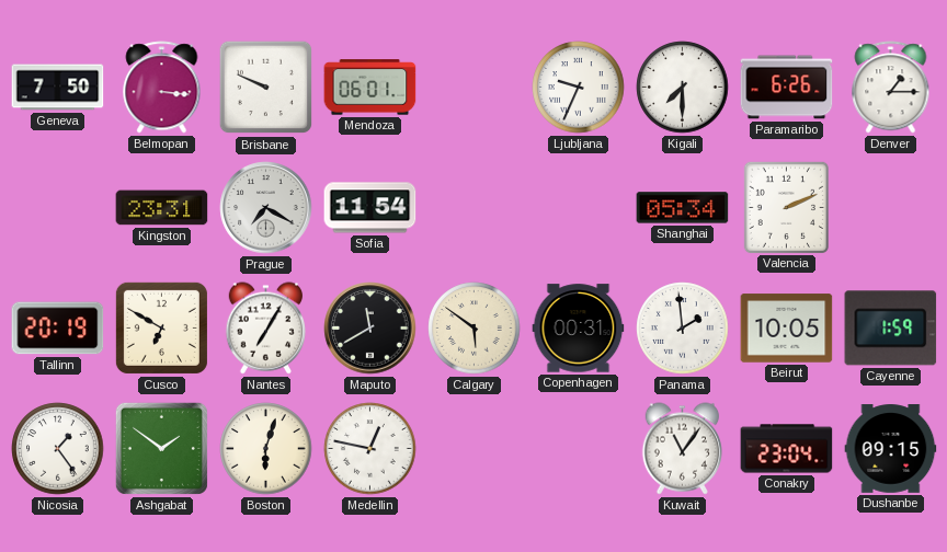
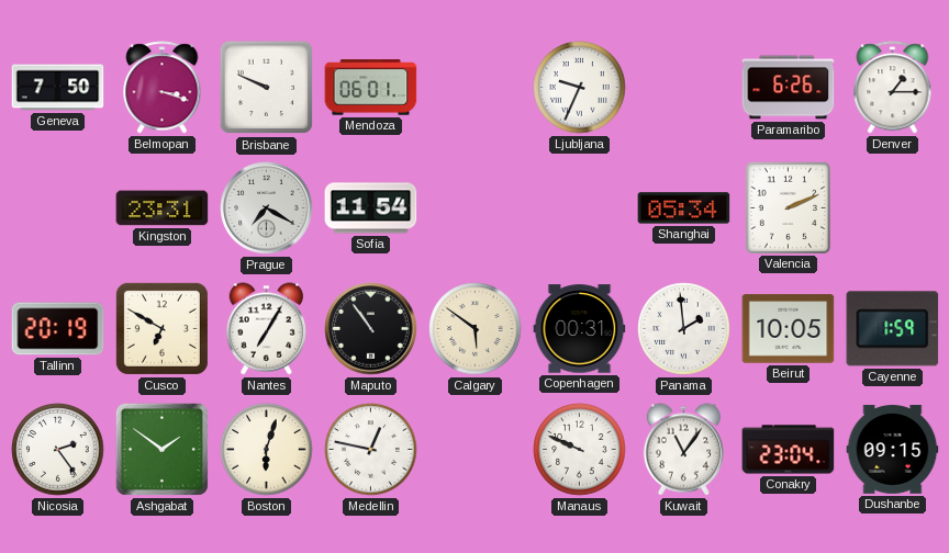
Belmopan: 3:16 -> 3:18 (163, 88)
Kigali: 7:30 -> none (683, 88)
Maputo: 11:40 -> 10:54 (371, 329)
Nicosia: 1:24 -> 2:24 (58, 450)
Manaus: none -> 9:49 (580, 450)
